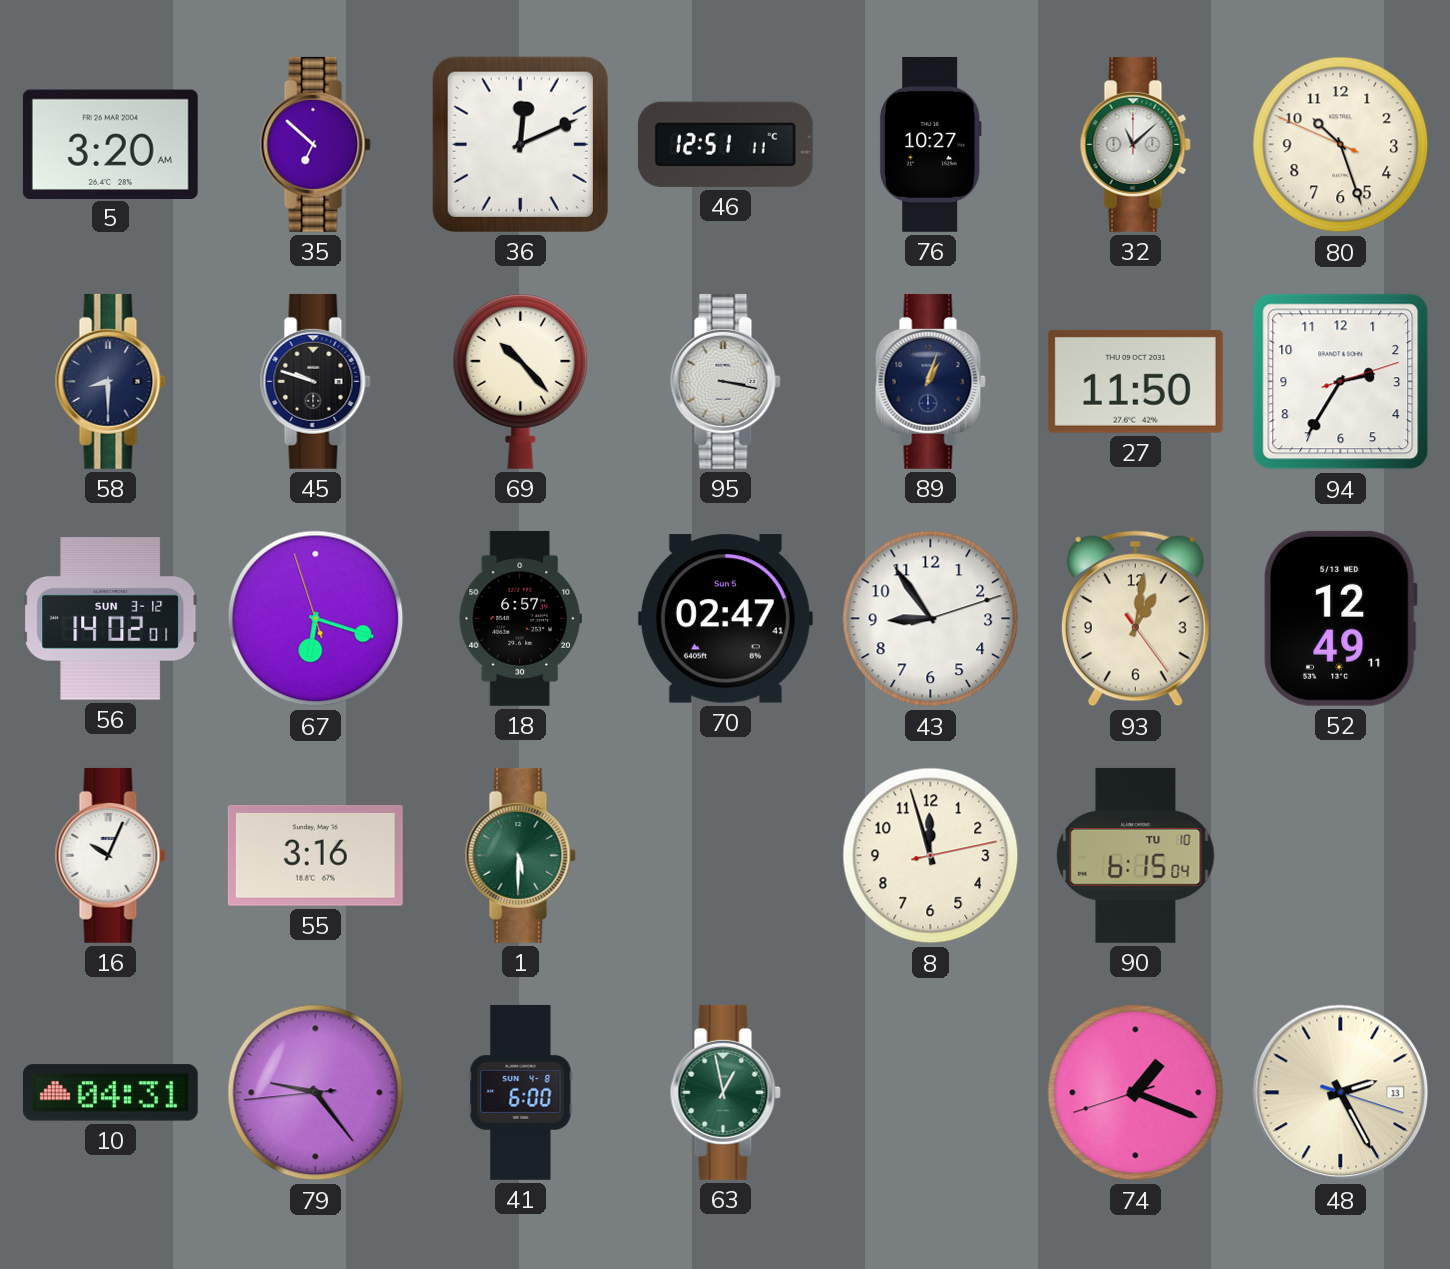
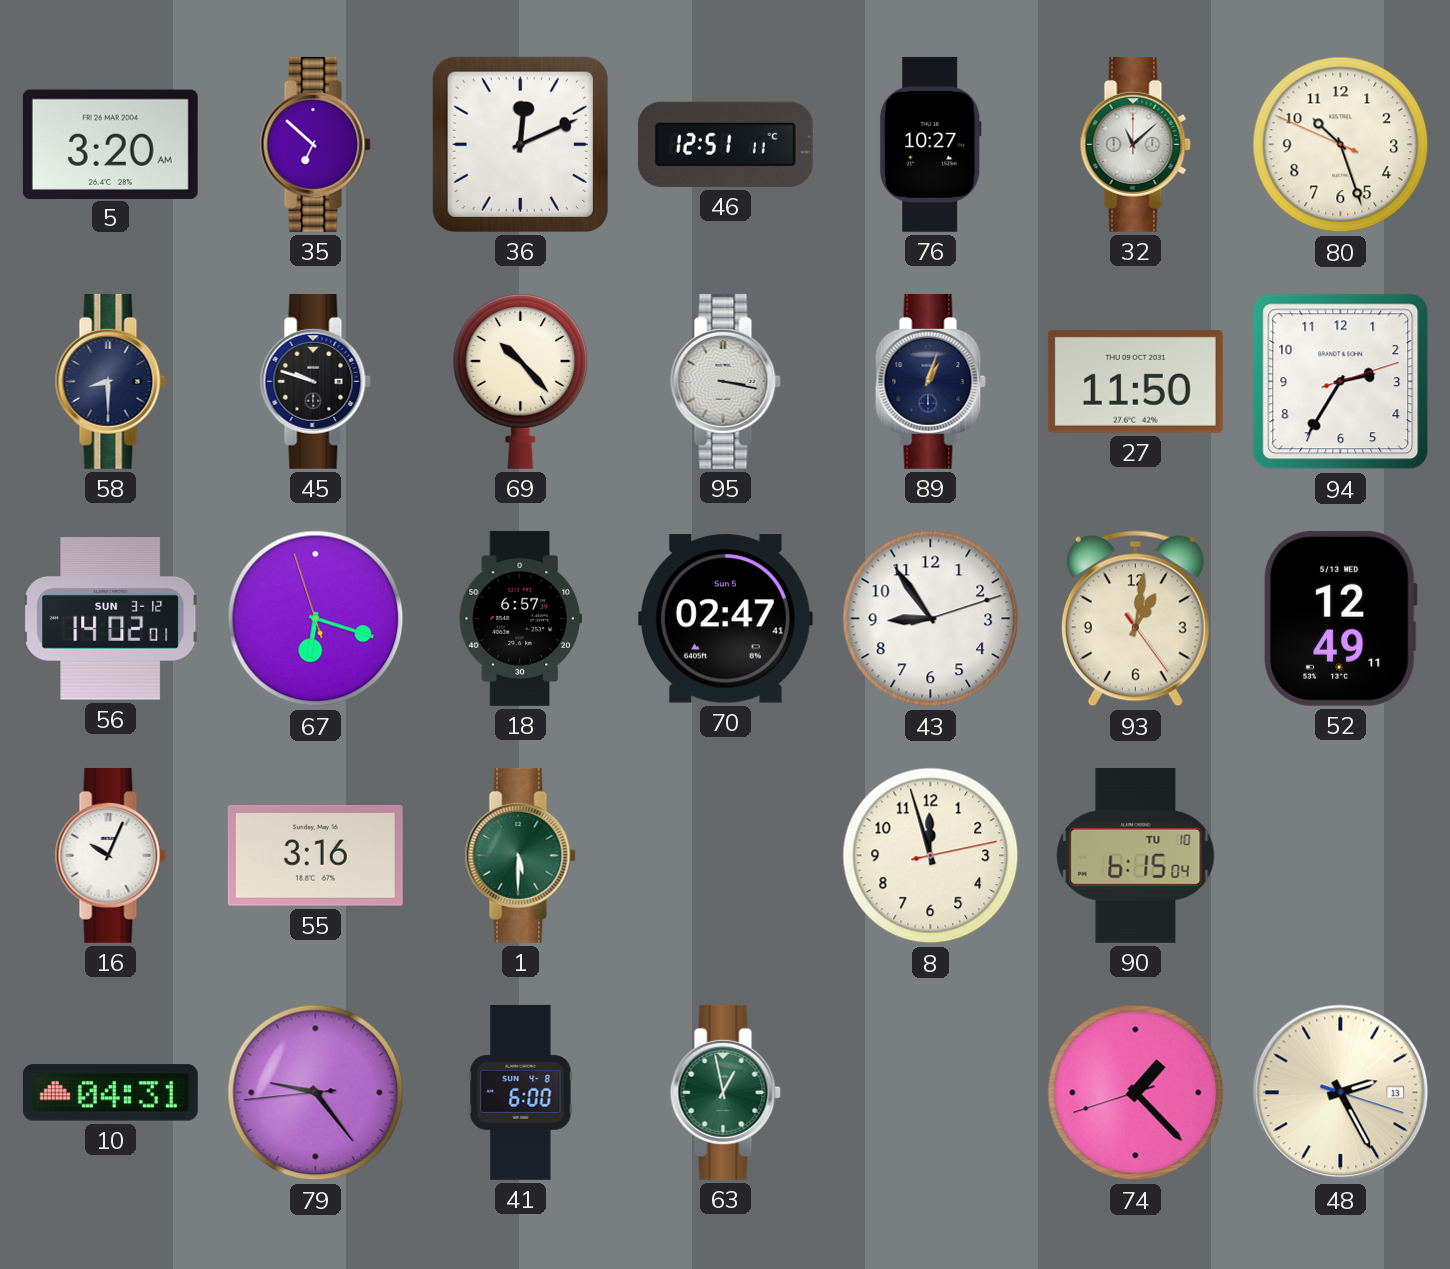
74: 1:18 -> 1:22 (1136, 1093)
